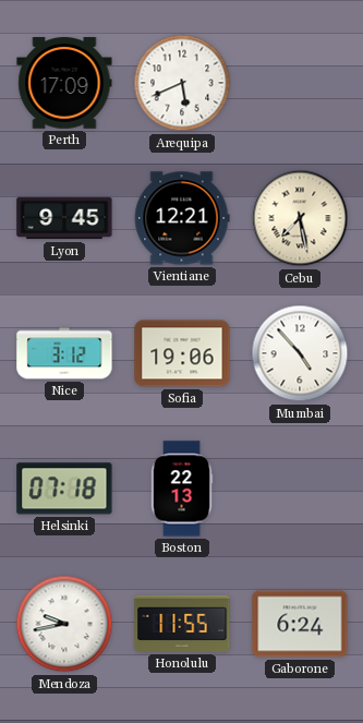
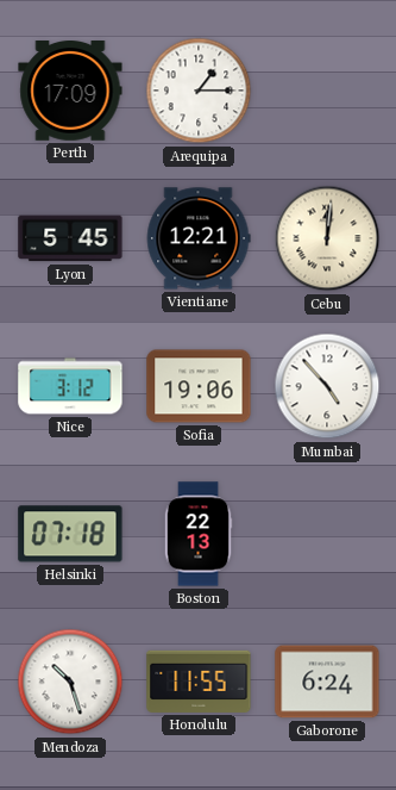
Arequipa: 5:41 -> 1:15 (199, 91)
Lyon: 9:45 -> 5:45 (70, 238)
Cebu: 7:28 -> 12:01 (327, 238)
Mendoza: 9:43 -> 10:27 (70, 682)
